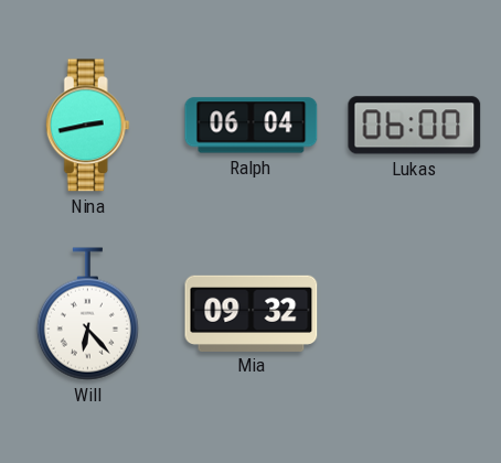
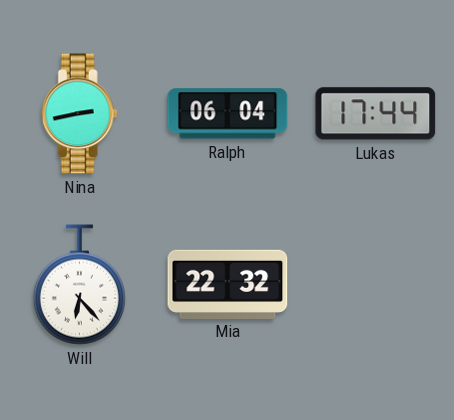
Lukas: 06:00 -> 17:44 (376, 114)
Mia: 09:32 -> 22:32 (228, 284)
